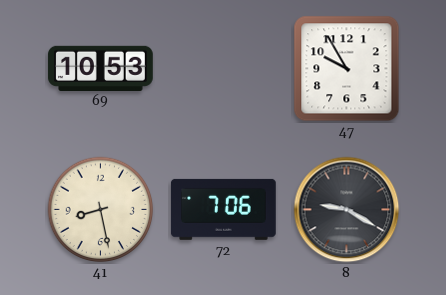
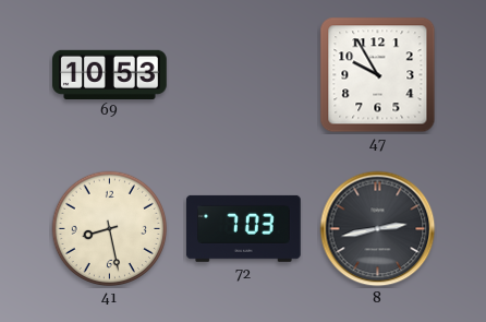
72: 7:06 -> 7:03 (243, 228)
8: 9:20 -> 2:43 (378, 229)
